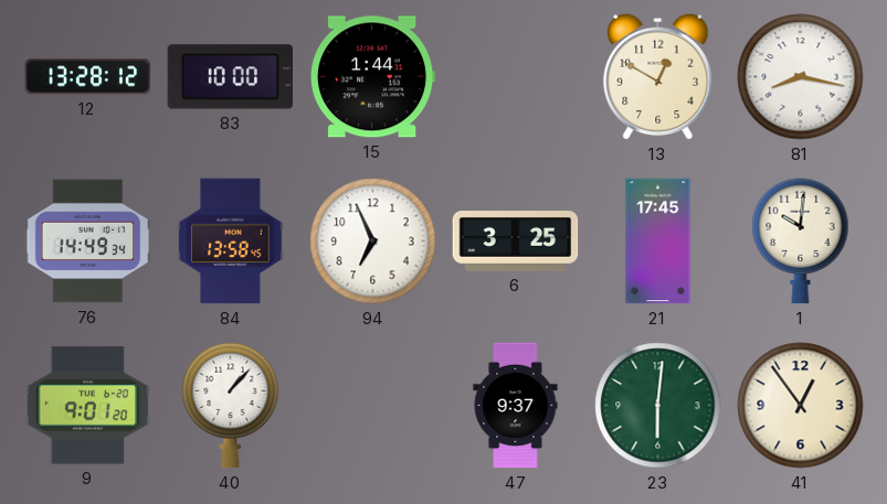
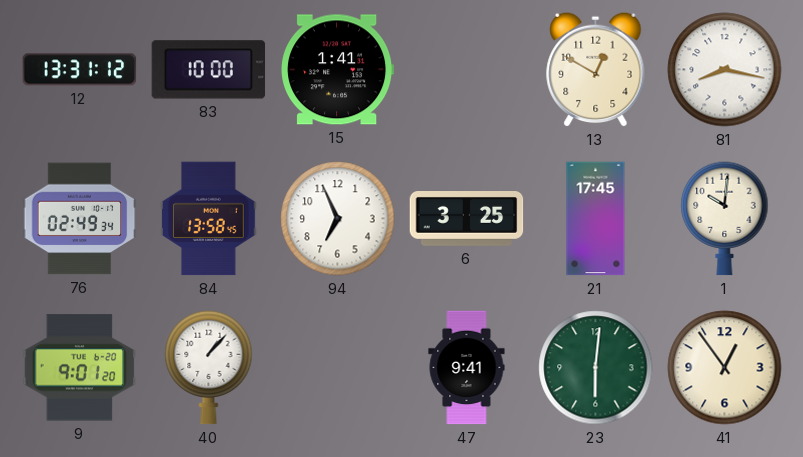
12: 13:28 -> 13:31 (80, 70)
15: 1:44 -> 1:41 (338, 70)
76: 14:49 -> 02:49 (80, 219)
47: 9:37 -> 9:41 (467, 368)
